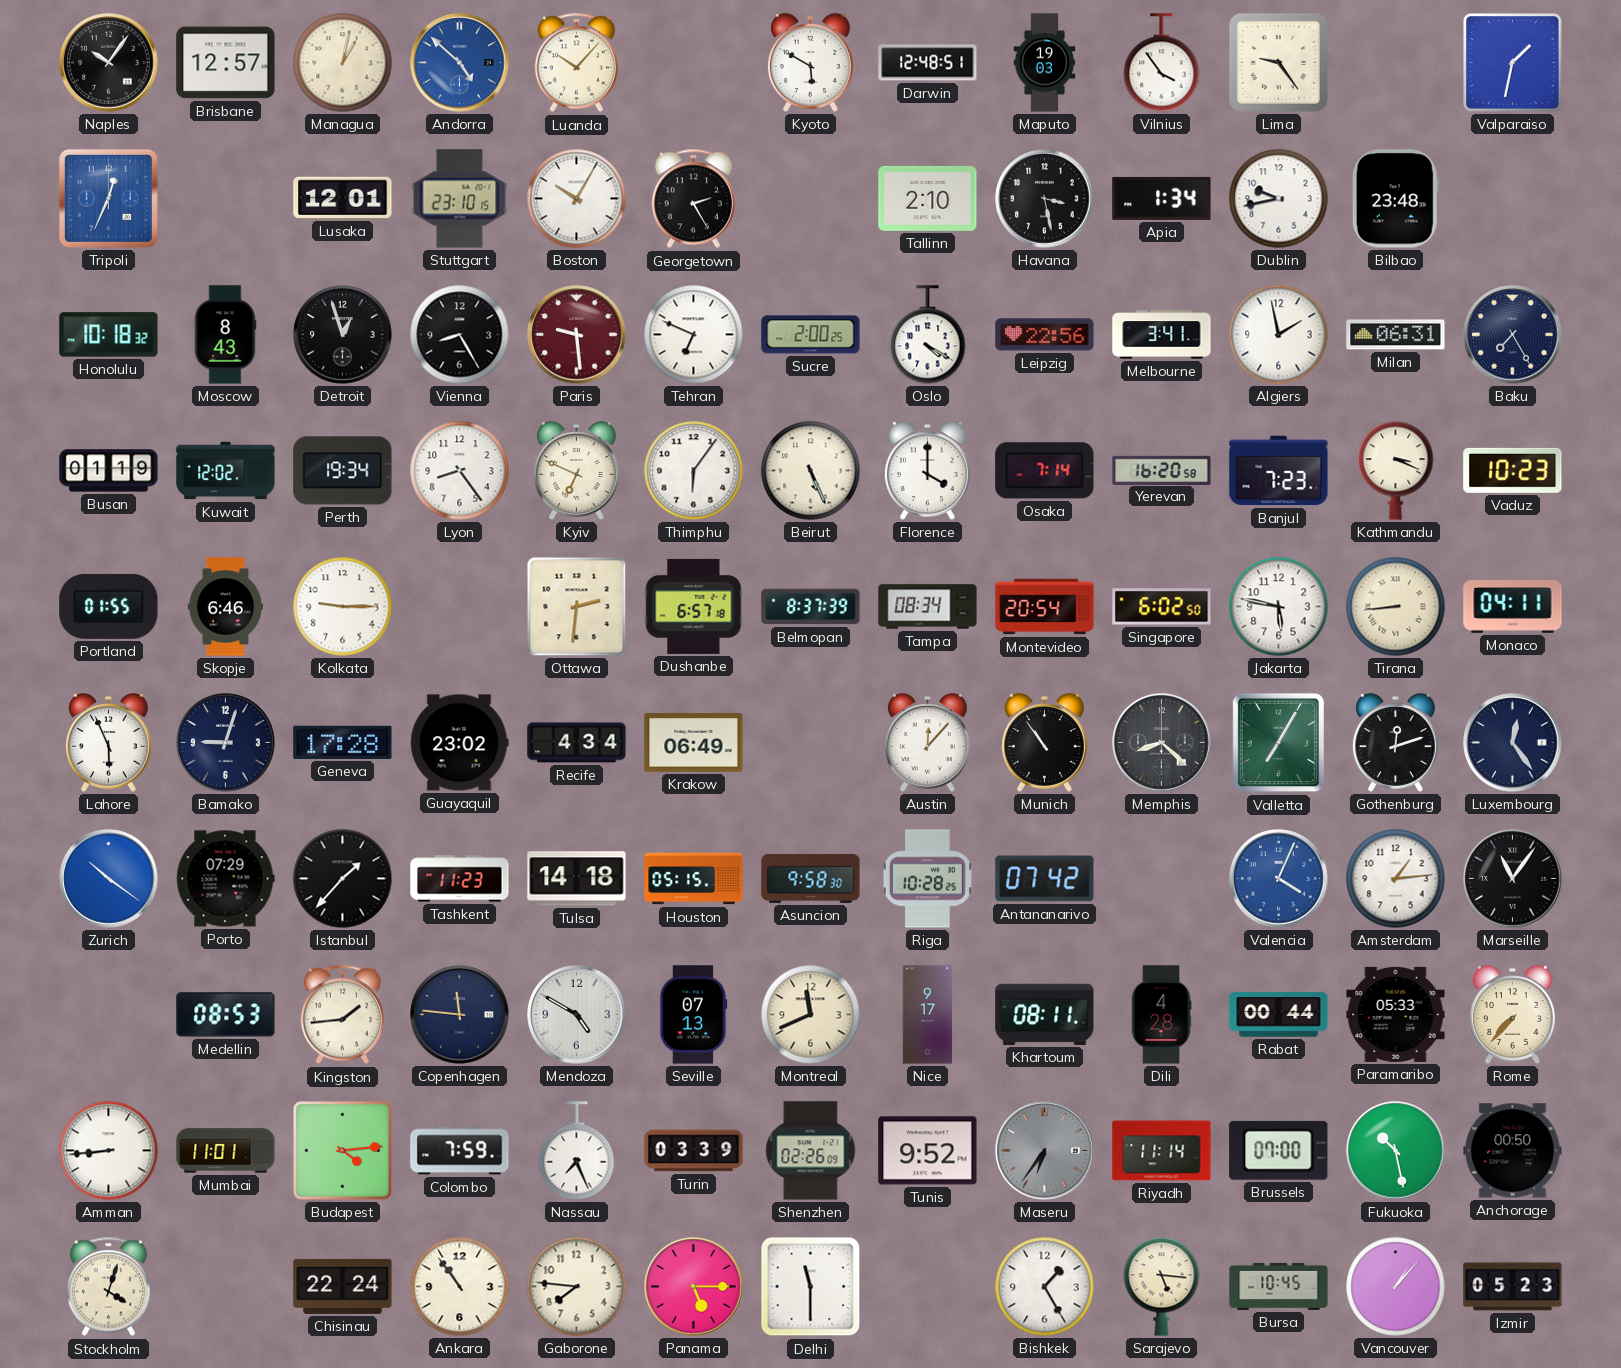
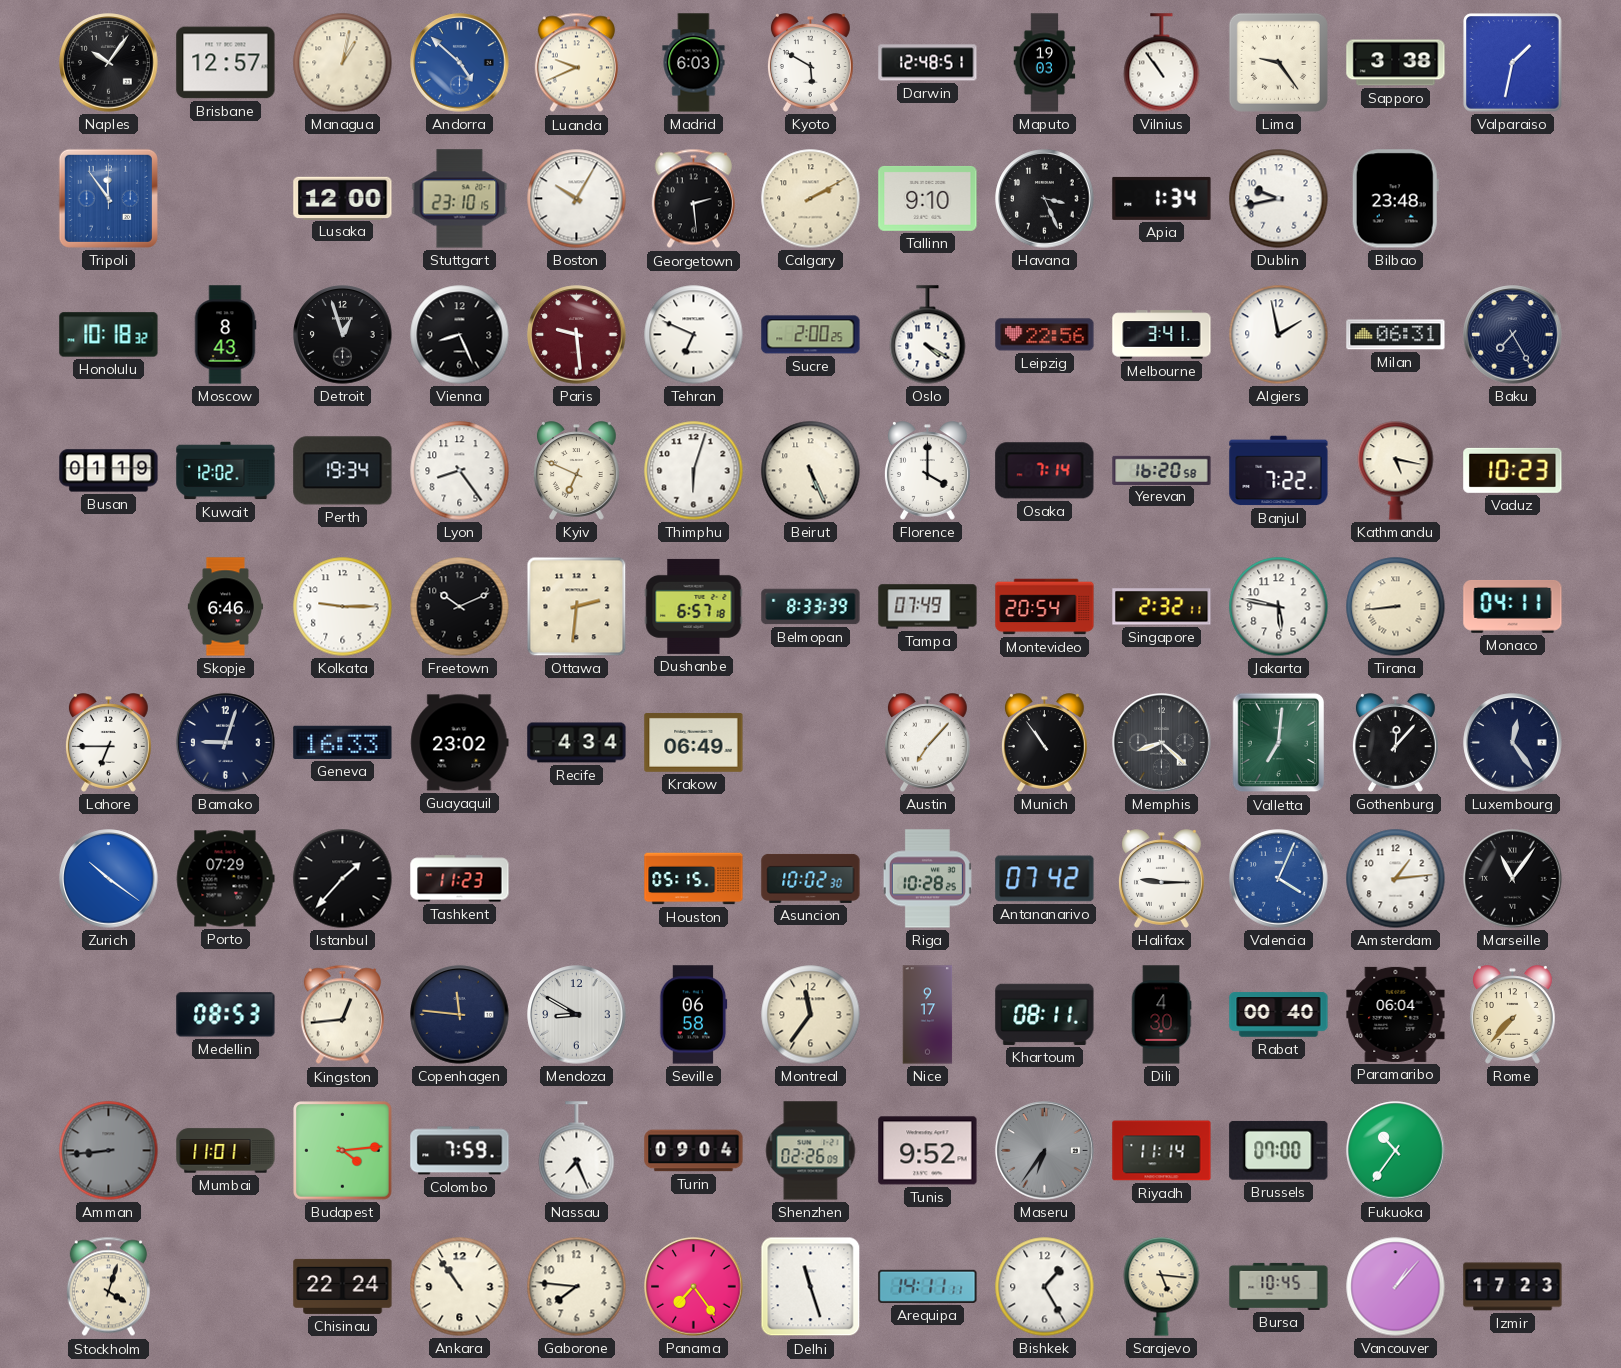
Luanda: 10:07 -> 9:41 (576, 63)
Madrid: none -> 6:03 (694, 63)
Vilnius: 3:54 -> 10:54 (1162, 63)
Sapporo: none -> 3:38 (1396, 63)
Tripoli: 12:34 -> 11:54 (108, 198)
Lusaka: 12:01 -> 12:00 (343, 198)
Georgetown: 2:25 -> 2:29 (693, 199)
Calgary: none -> 2:10 (811, 199)
Tallinn: 2:10 -> 9:10 (928, 198)
Havana: 3:28 -> 3:26 (1045, 199)
Vienna: 8:25 -> 8:26 (460, 335)
Thimphu: 6:06 -> 6:03 (694, 471)
Banjul: 7:23 -> 7:22 (1279, 471)
Kathmandu: 3:19 -> 5:17 (1396, 471)
Portland: 01:55 -> none (109, 606)
Freetown: none -> 10:11 (460, 607)
Belmopan: 8:37 -> 8:33 (811, 607)
Tampa: 08:34 -> 07:49 (928, 607)
Singapore: 6:02 -> 2:32 (1162, 607)
Lahore: 5:56 -> 6:45 (108, 743)
Geneva: 17:28 -> 16:33 (343, 742)
Austin: 12:07 -> 7:07 (927, 743)
Valletta: 7:05 -> 7:01 (1279, 743)
Gothenburg: 12:12 -> 12:07 (1395, 743)
Tulsa: 14:18 -> none (577, 879)
Asuncion: 9:58 -> 10:02 (811, 878)
Halifax: none -> 9:15 (1161, 879)
Kingston: 1:44 -> 12:44 (342, 1015)
Mendoza: 4:50 -> 8:50 (577, 1015)
Seville: 07:13 -> 06:58 (694, 1015)
Montreal: 11:41 -> 11:36 (811, 1015)
Dili: 4:28 -> 4:30 (1161, 1015)
Rabat: 00:44 -> 00:40 (1279, 1015)
Paramaribo: 05:33 -> 06:04 (1396, 1014)
Amman dial: white -> grey (109, 1151)
Turin: 03:39 -> 09:04 (694, 1151)
Fukuoka: 10:28 -> 10:36 (1396, 1151)
Anchorage: 00:50 -> none (1513, 1151)
Panama: 5:15 -> 7:24 (694, 1287)
Delhi: 11:30 -> 11:27 (811, 1287)
Arequipa: none -> 14:11 (928, 1286)
Izmir: 05:23 -> 17:23 (1513, 1287)
